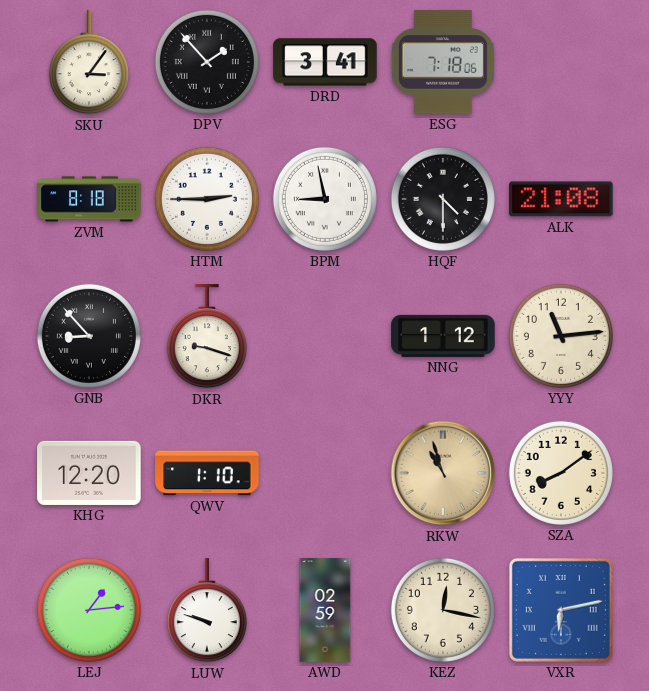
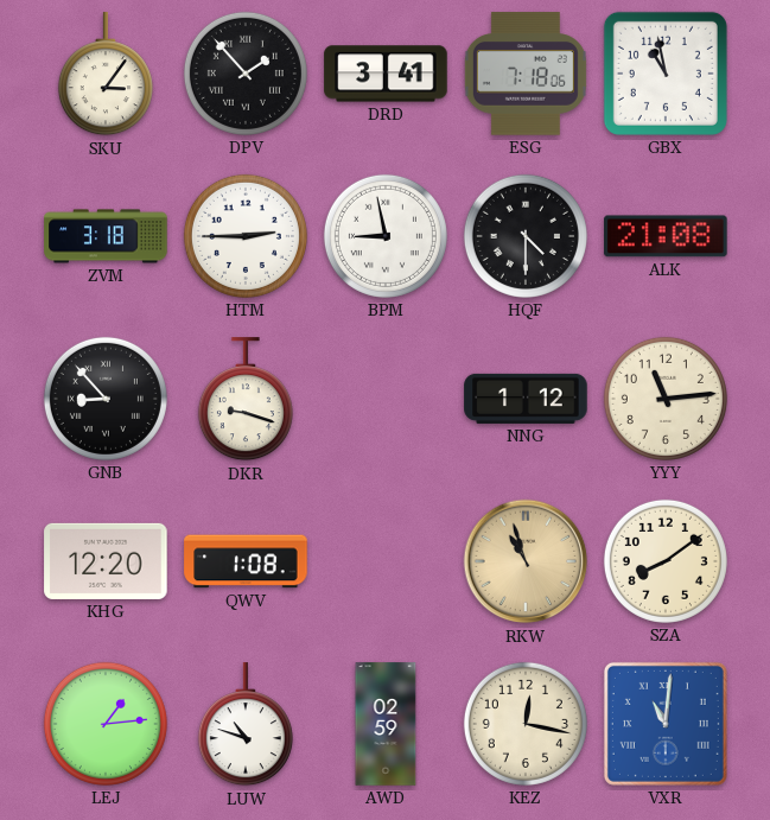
GBX: none -> 10:58 (666, 74)
ZVM: 8:18 -> 3:18 (106, 236)
QWV: 1:10 -> 1:08 (246, 561)
LUW: 9:48 -> 10:48 (246, 725)
VXR: 6:13 -> 11:01 (666, 724)
